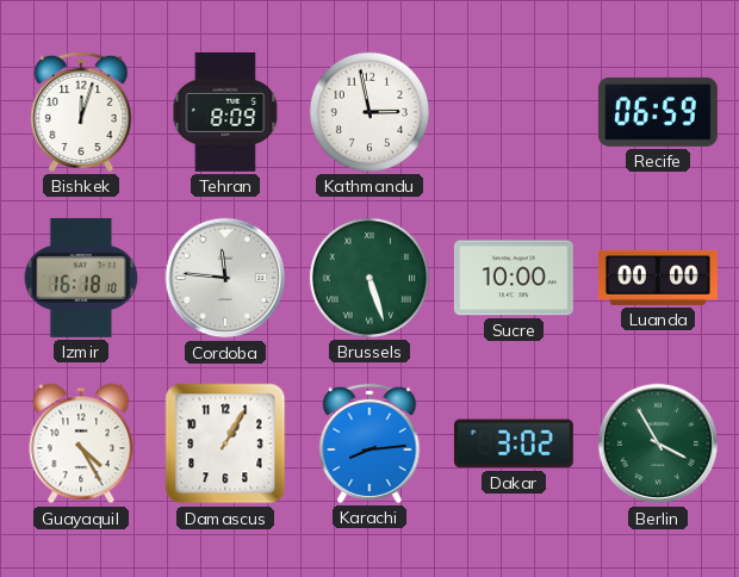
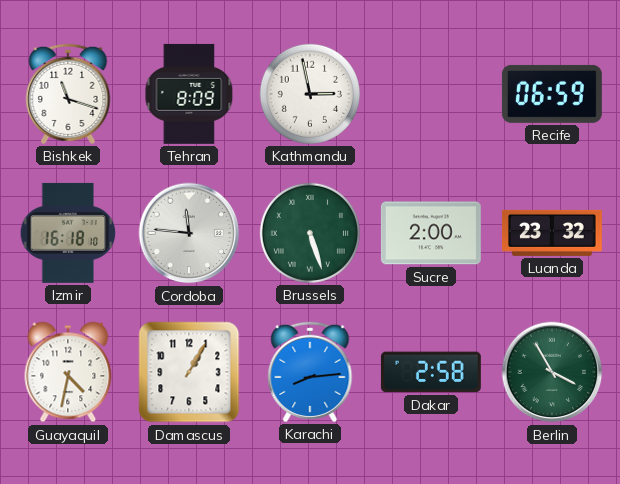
Bishkek: 12:03 -> 11:18 (68, 94)
Sucre: 10:00 -> 2:00 (431, 233)
Luanda: 00:00 -> 23:32 (552, 233)
Guayaquil: 4:25 -> 4:32 (68, 372)
Dakar: 3:02 -> 2:58 (431, 372)
